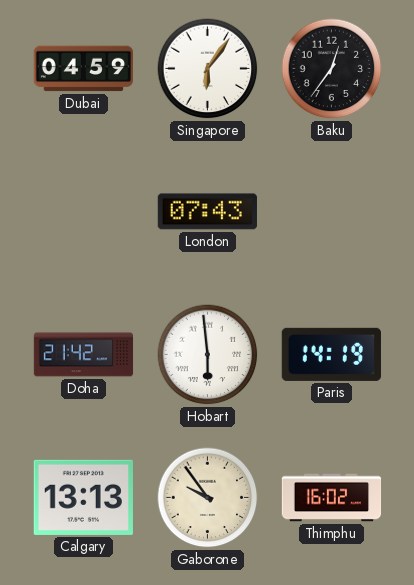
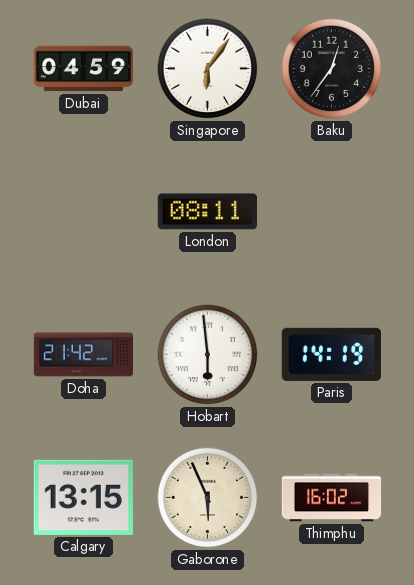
London: 07:43 -> 08:11 (207, 212)
Calgary: 13:13 -> 13:15 (83, 497)
Gaborone: 9:54 -> 5:56 (208, 498)
